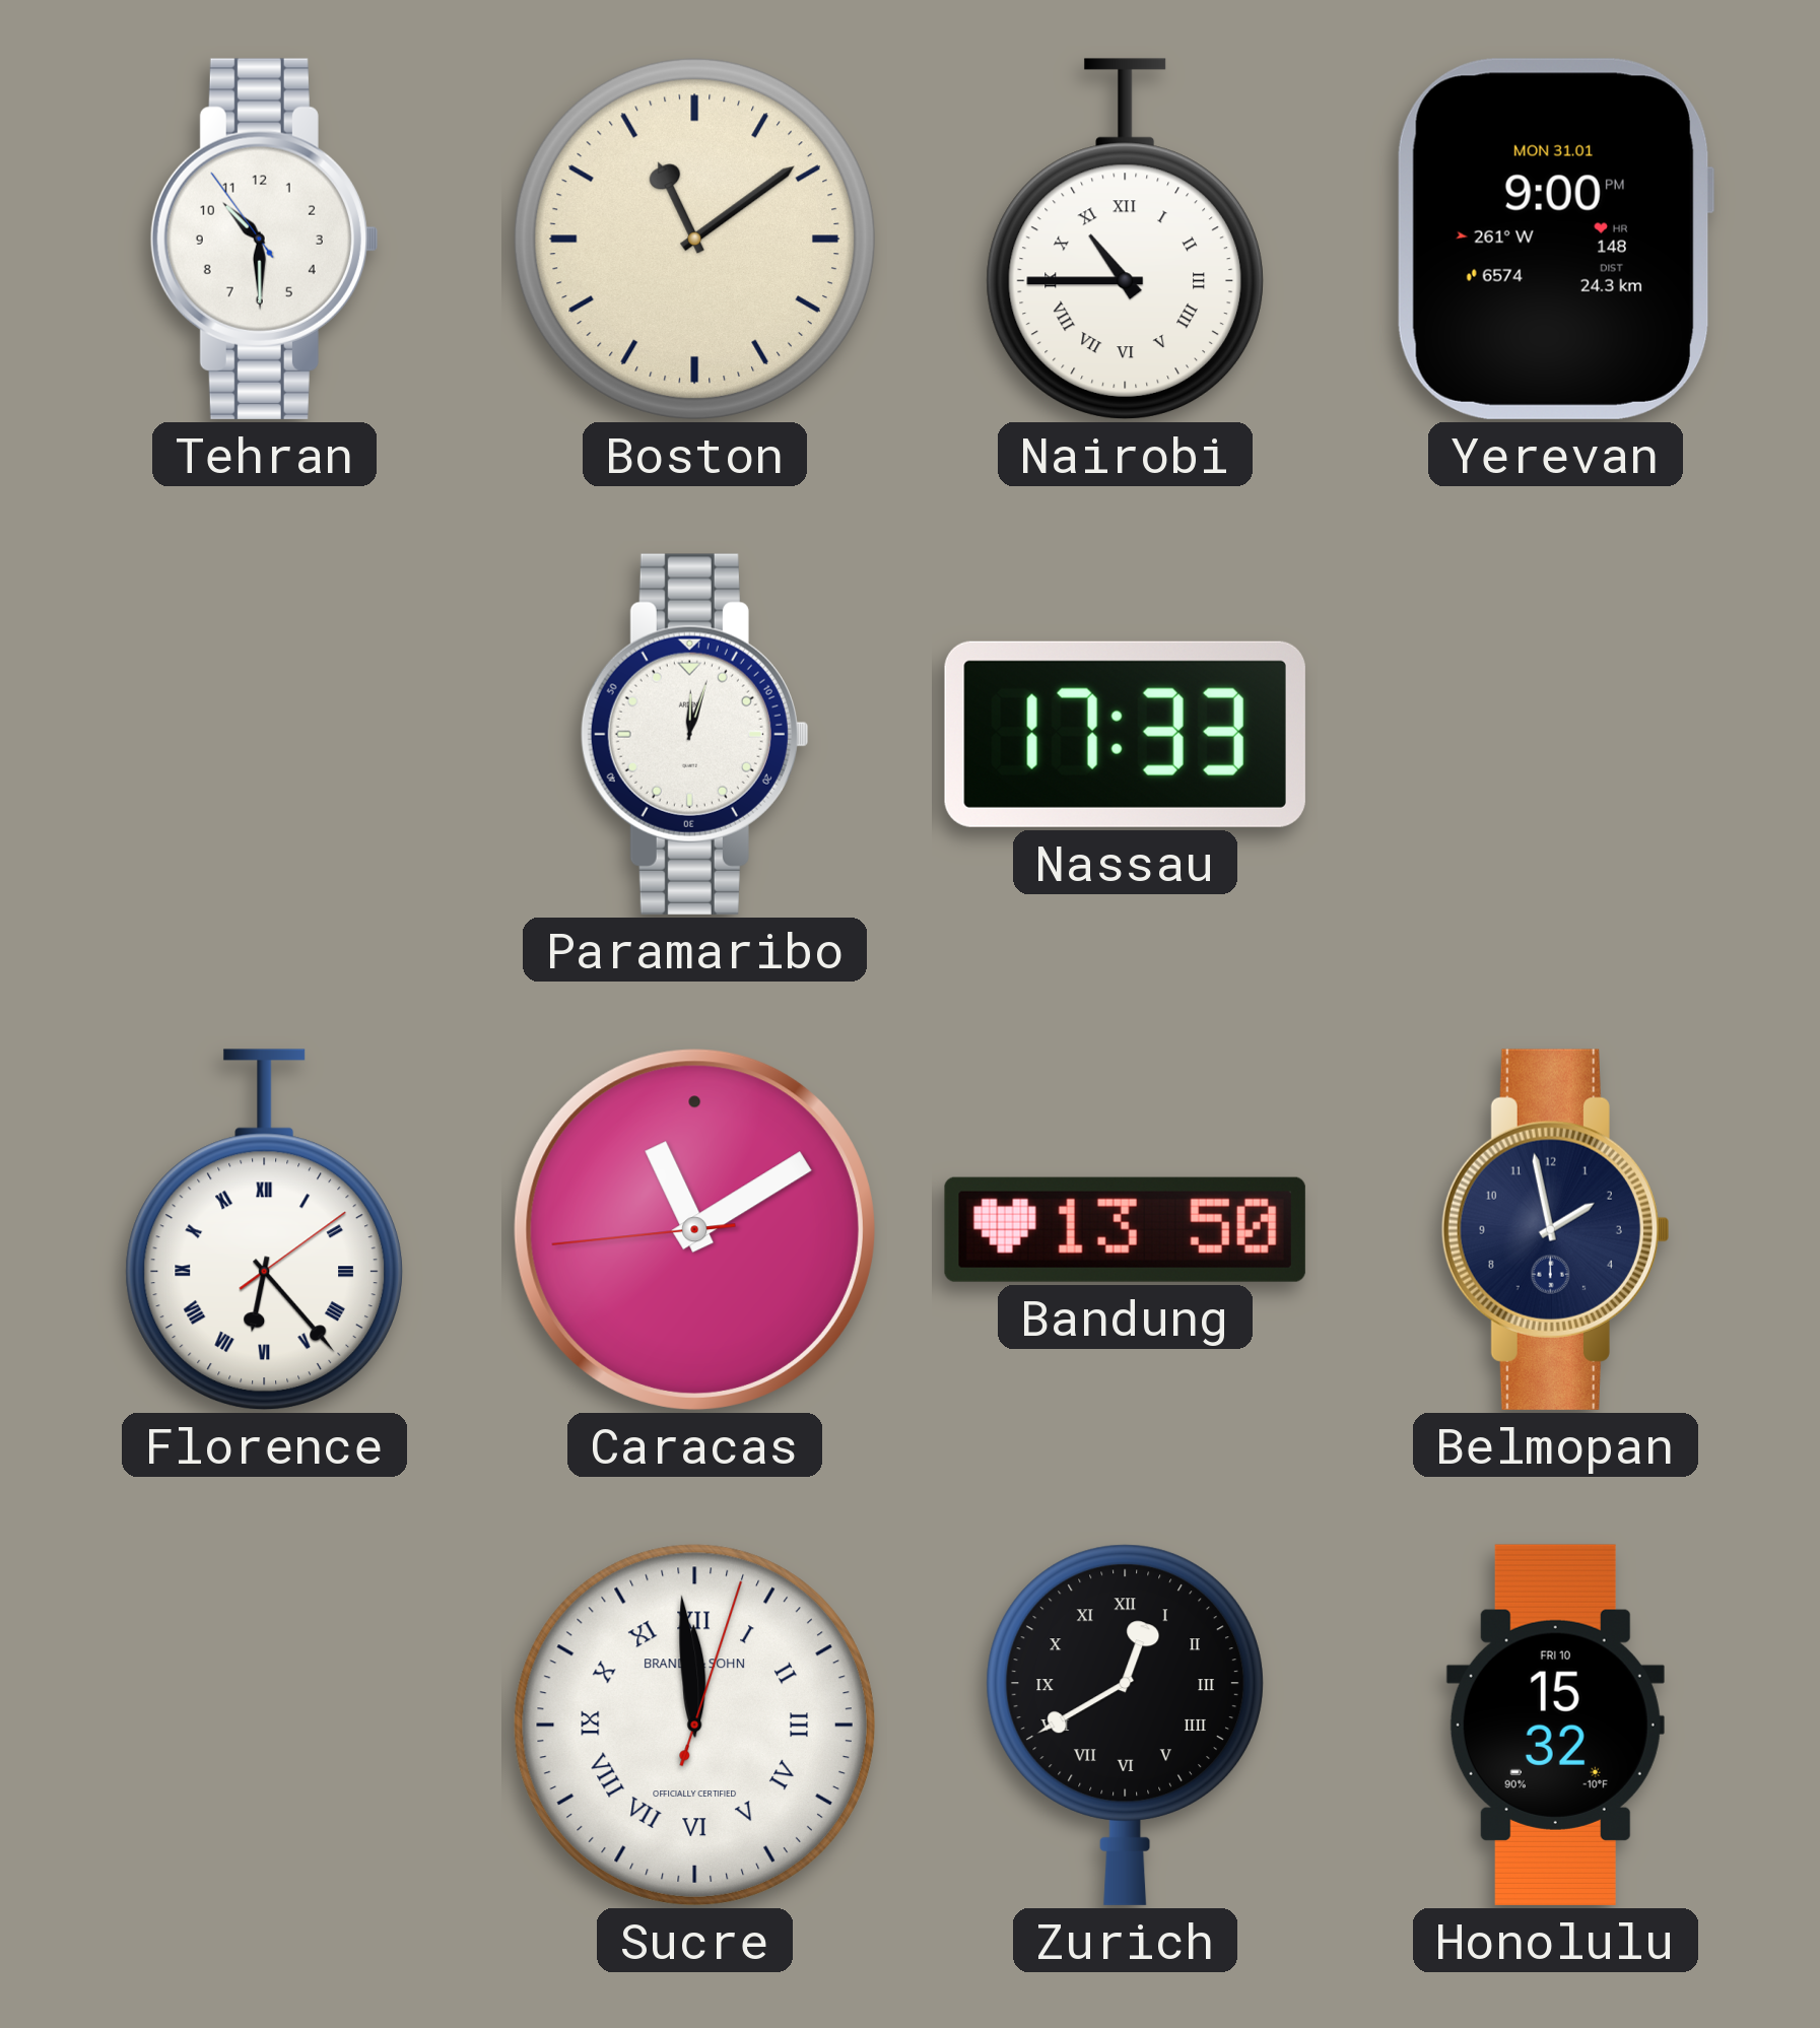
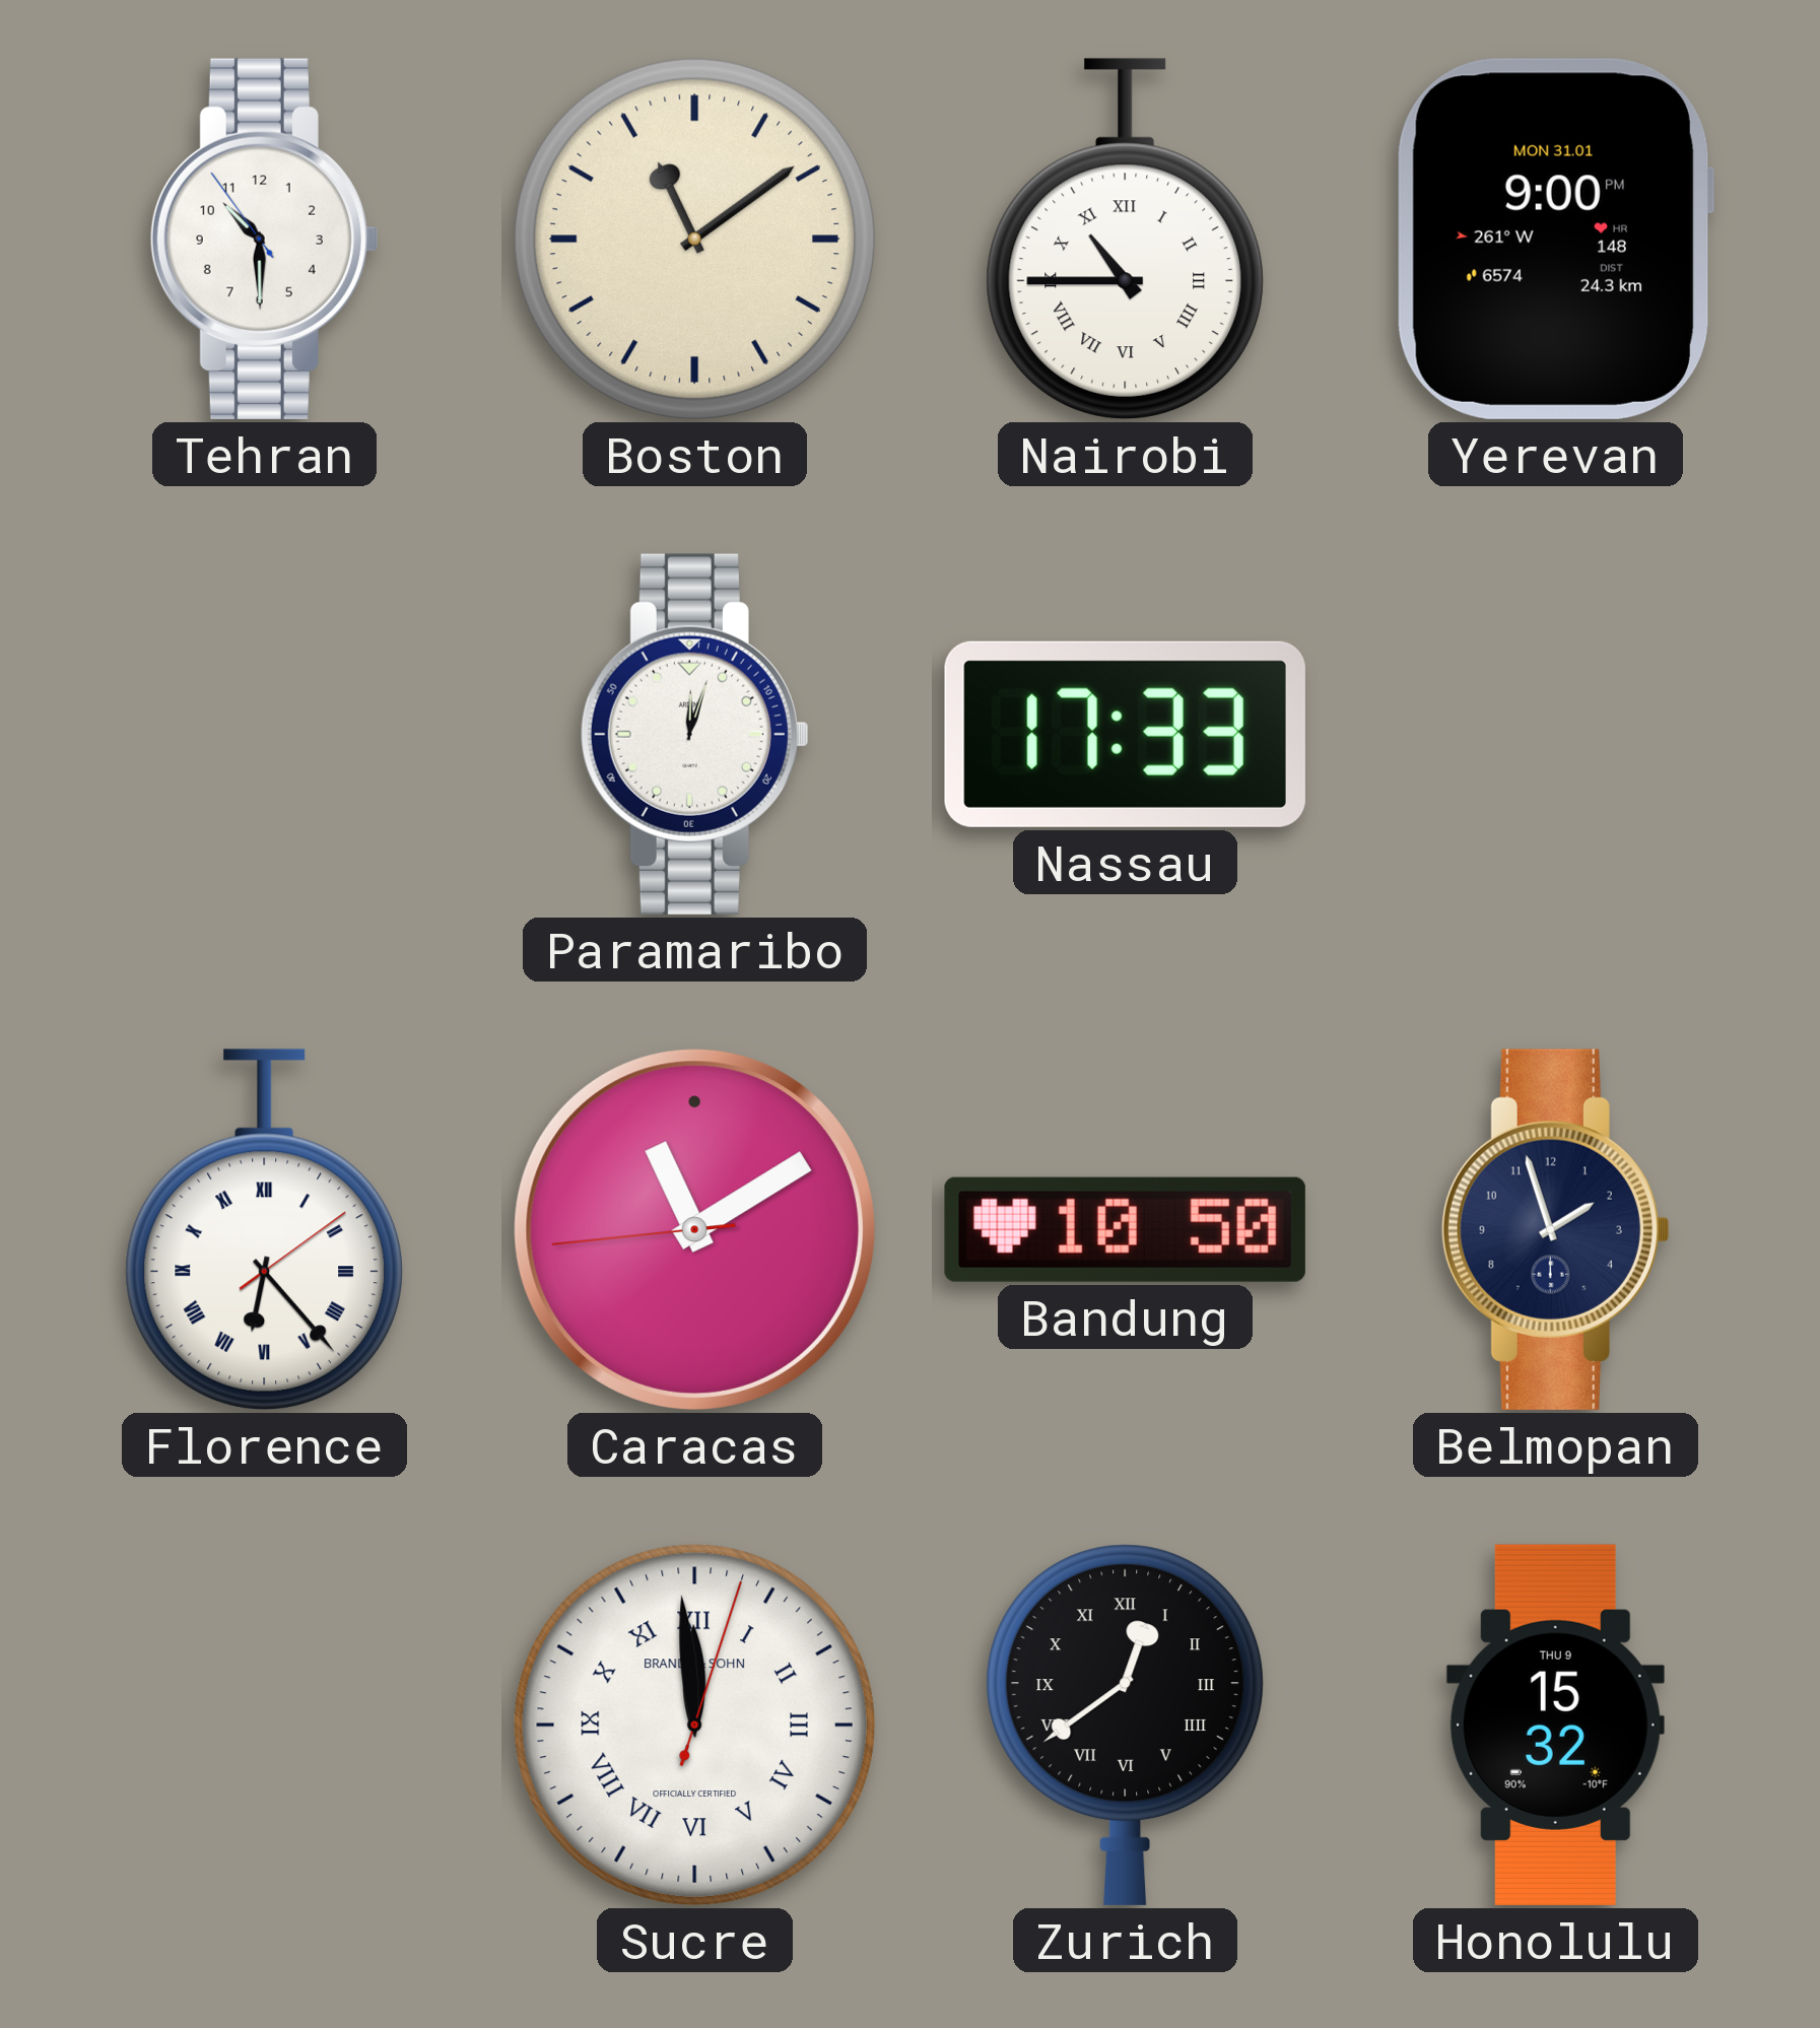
Bandung: 13:50 -> 10:50 (1125, 1229)
Belmopan: 1:58 -> 1:57 (1555, 1229)
Zurich: 12:40 -> 12:39 (1125, 1725)
Honolulu date: FRI 10 -> THU 9 (1555, 1725)
